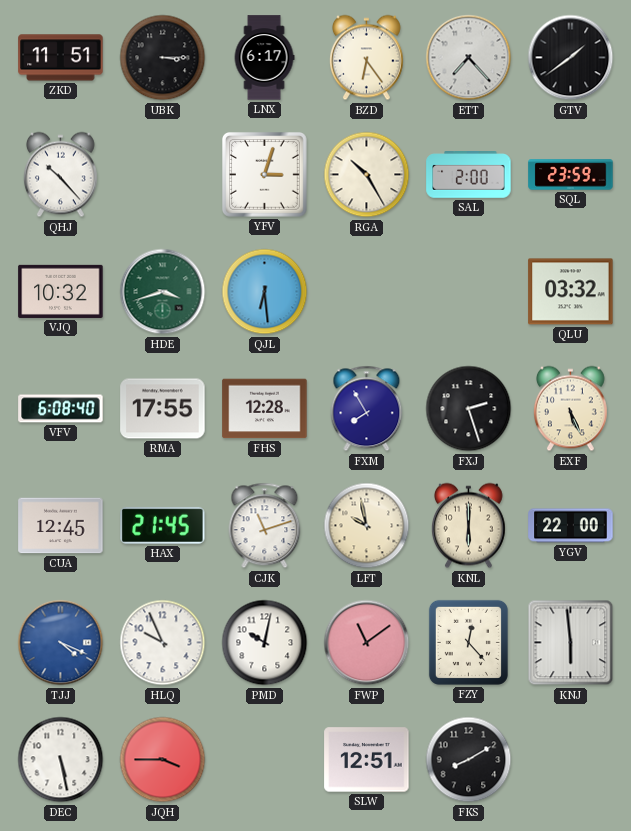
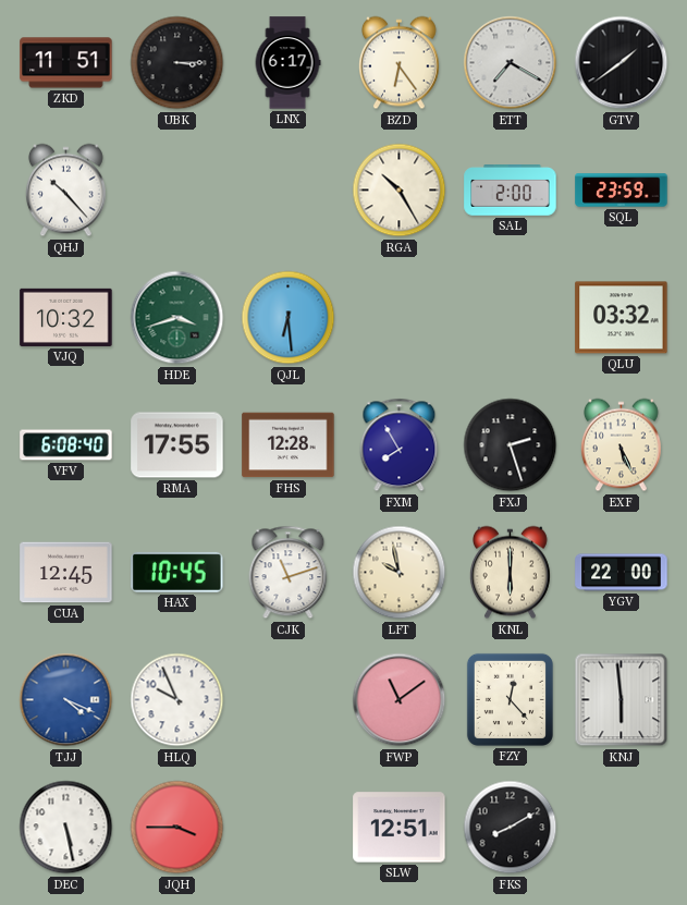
ETT: 7:23 -> 7:20 (511, 63)
YFV: 3:03 -> none (265, 175)
HAX: 21:45 -> 10:45 (177, 572)
PMD: 10:02 -> none (265, 643)
